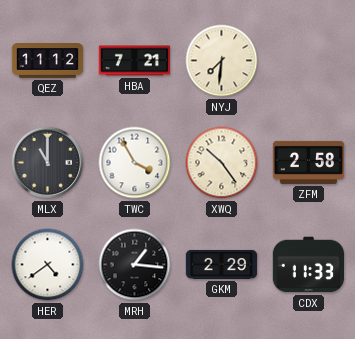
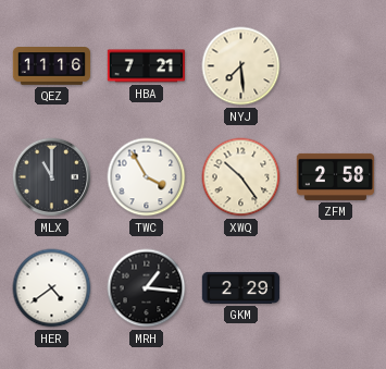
QEZ: 11:12 -> 11:16 (52, 66)
NYJ: 7:31 -> 7:29 (241, 66)
CDX: 11:33 -> none (308, 265)
